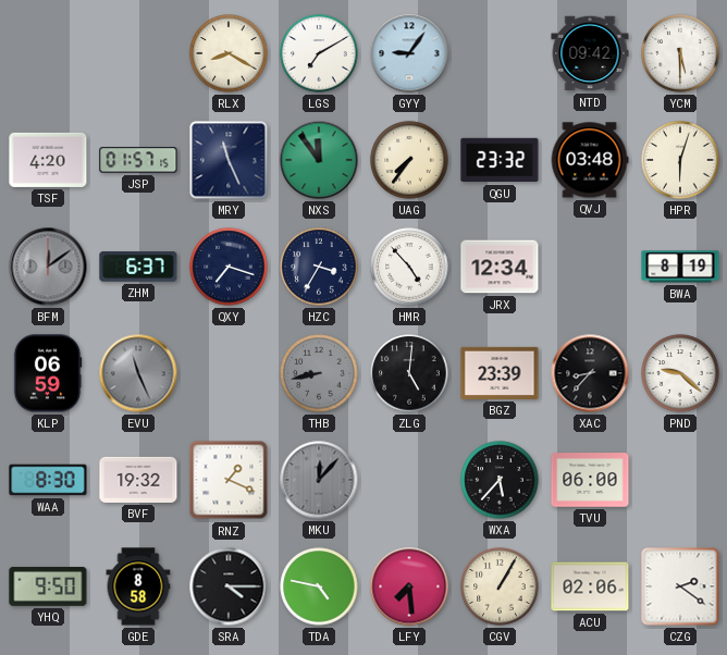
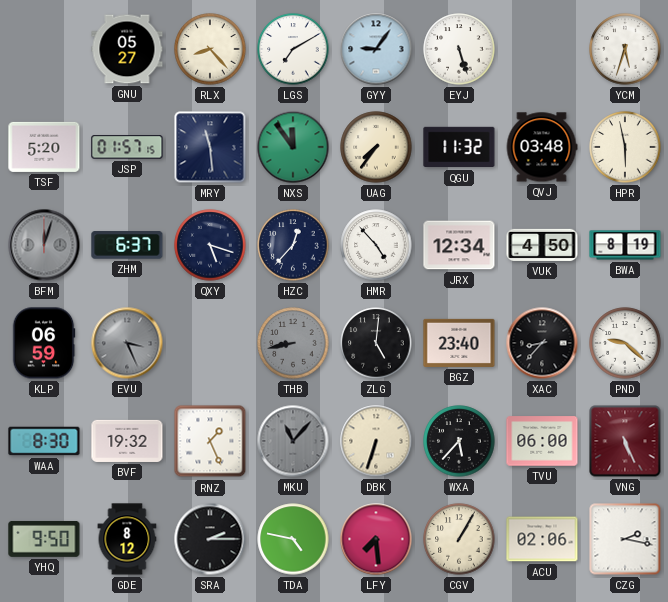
GNU: none -> 05:27 (127, 49)
RLX: 8:20 -> 8:23 (210, 49)
EYJ: none -> 5:27 (459, 49)
NTD: 09:42 -> none (590, 53)
YCM: 5:30 -> 5:33 (625, 49)
TSF: 4:20 -> 5:20 (44, 147)
MRY: 11:26 -> 11:29 (210, 147)
QGU: 23:32 -> 11:32 (459, 147)
HPR: 6:03 -> 5:58 (625, 147)
BFM: 12:09 -> 12:03 (44, 245)
QXY: 7:18 -> 5:18 (210, 245)
HZC: 3:35 -> 12:37 (293, 245)
VUK: none -> 4:50 (542, 245)
EVU: 11:26 -> 3:26 (127, 343)
BGZ: 23:39 -> 23:40 (459, 343)
RNZ: 1:19 -> 1:26 (210, 441)
MKU: 12:07 -> 11:07 (293, 441)
DBK: none -> 6:33 (376, 441)
VNG: none -> 5:26 (625, 441)
GDE: 8:58 -> 8:12 (127, 539)
SRA: 4:15 -> 2:15 (210, 539)
CZG: 2:21 -> 2:17 (625, 539)
